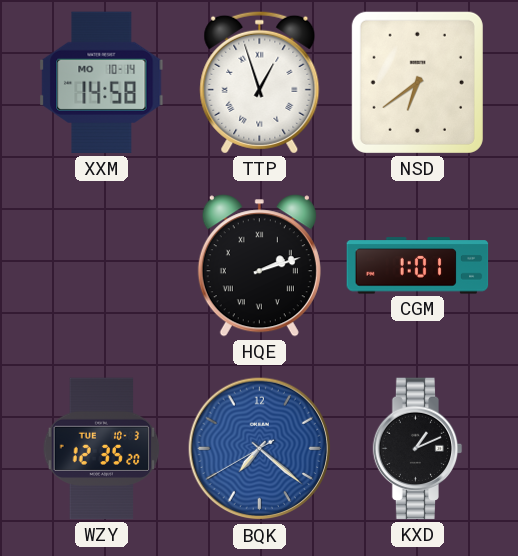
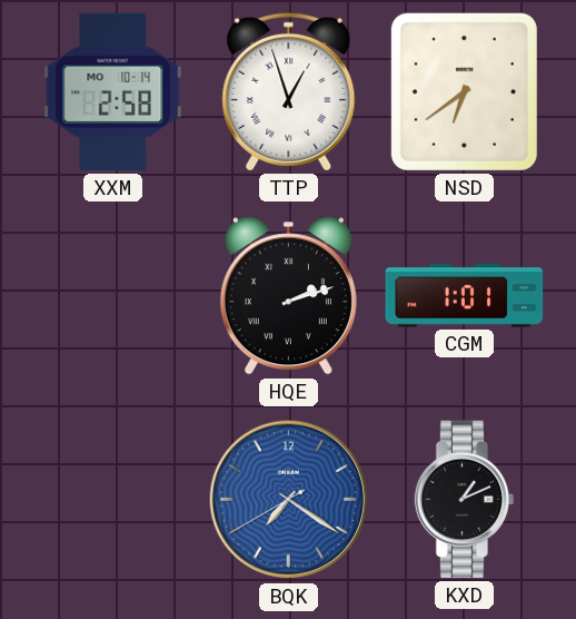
XXM: 14:58 -> 2:58 (113, 92)
WZY: 12:35 -> none (102, 449)
BQK: 7:21 -> 7:20 (289, 500)
